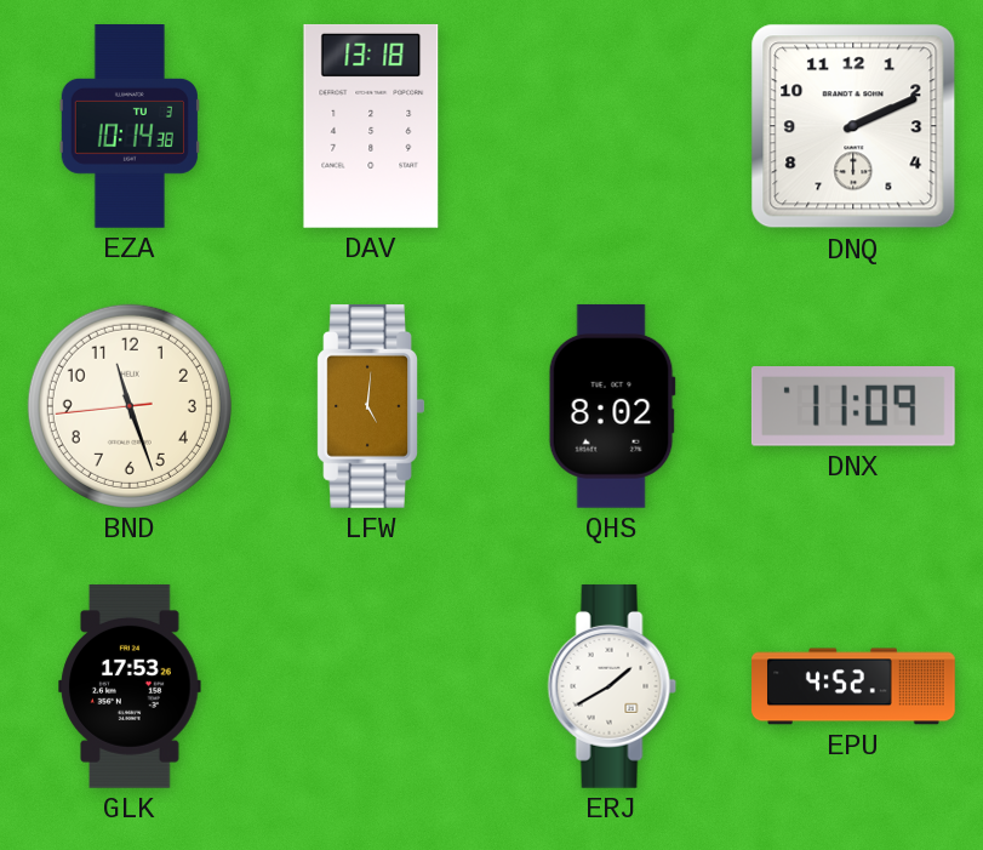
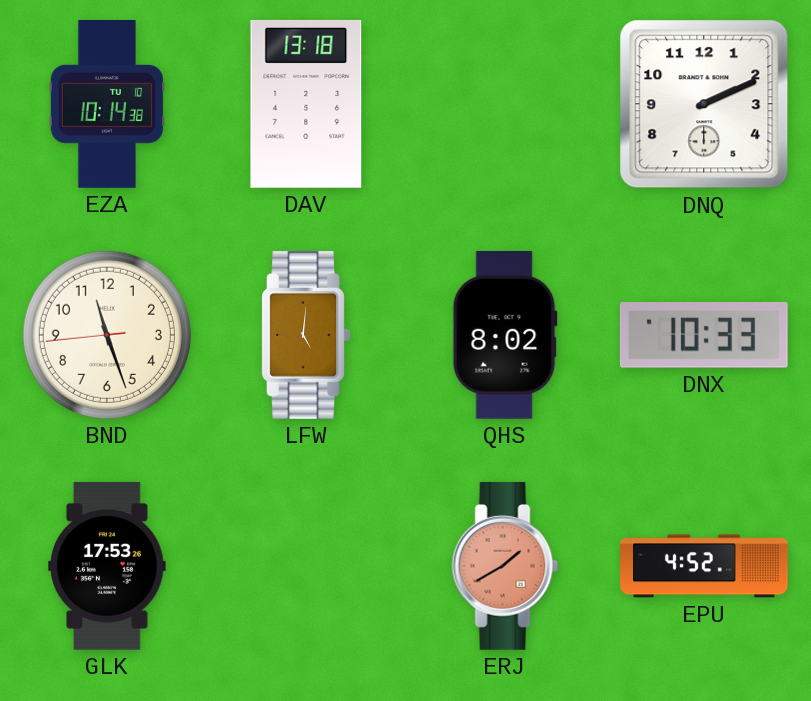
EZA date: TU 3 -> TU 10 (107, 105)
DNX: 11:09 -> 10:33 (704, 336)
ERJ dial: white -> salmon (505, 566)
